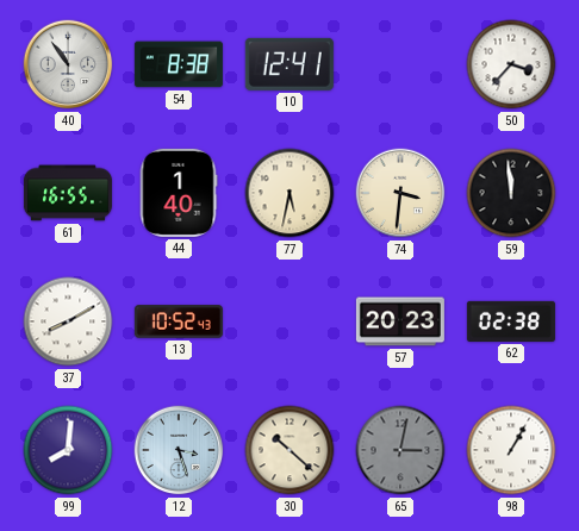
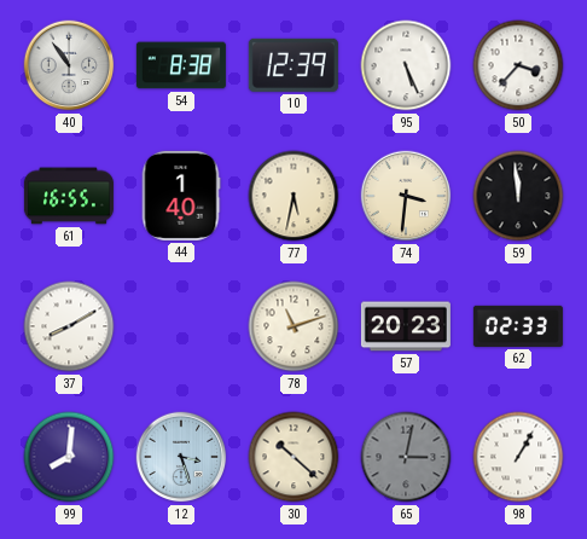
10: 12:41 -> 12:39 (293, 65)
95: none -> 5:26 (406, 65)
13: 10:52 -> none (179, 321)
78: none -> 11:12 (293, 326)
62: 02:38 -> 02:33 (518, 326)
